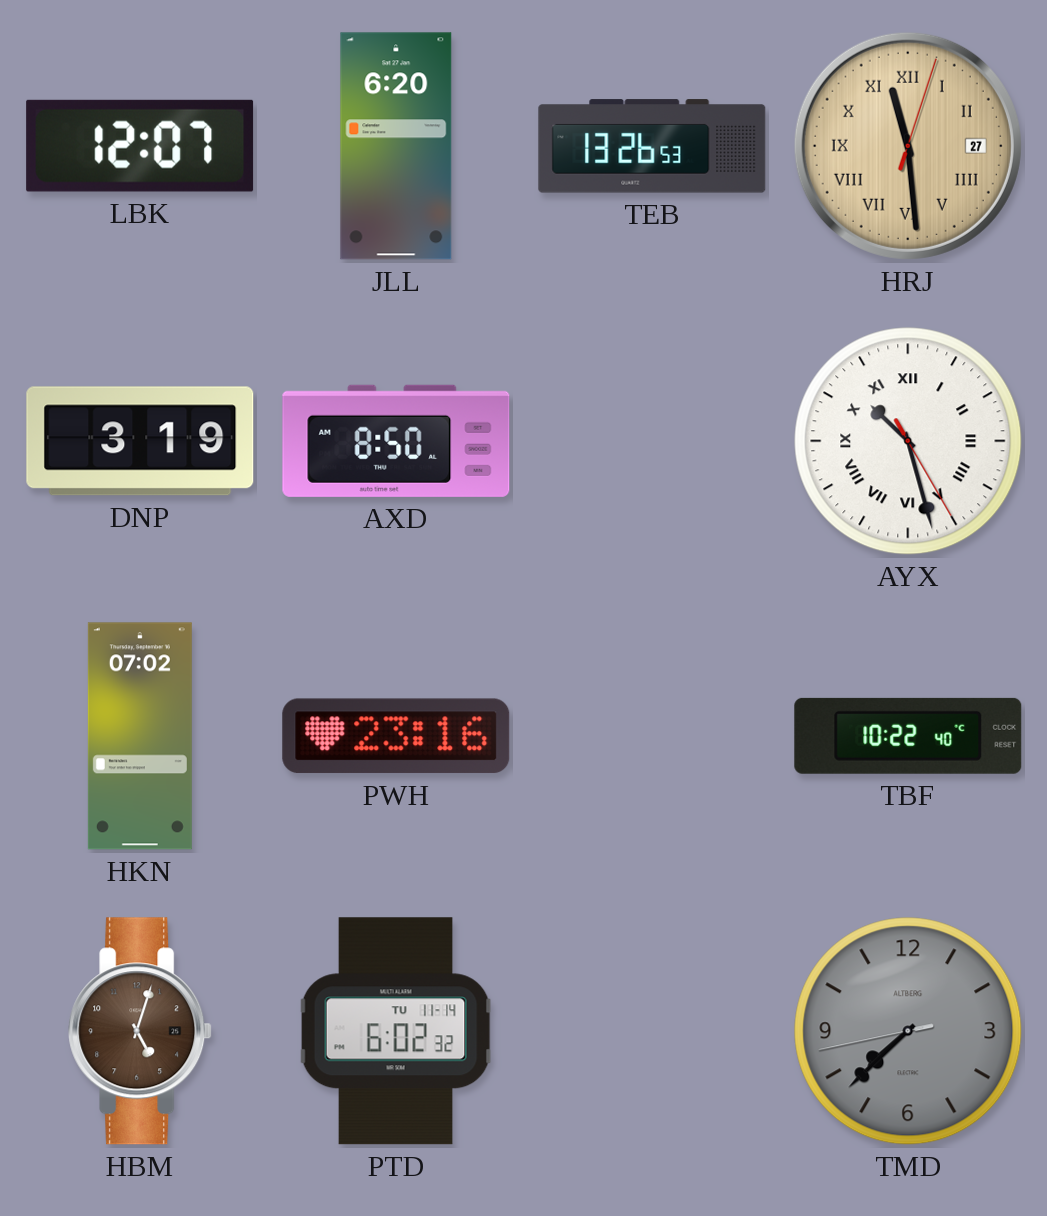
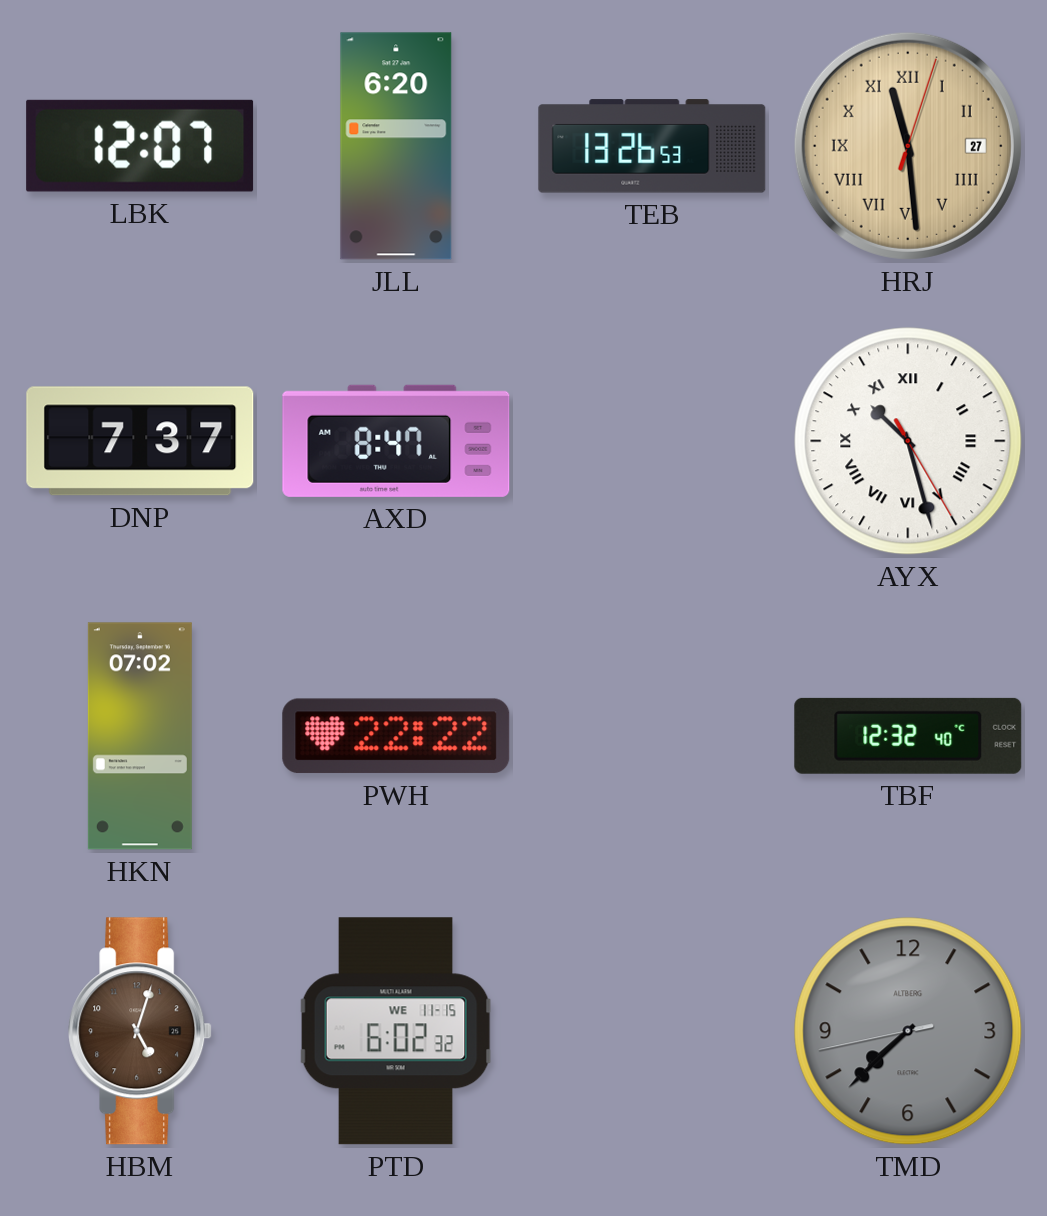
DNP: 3:19 -> 7:37 (140, 441)
AXD: 8:50 -> 8:47 (396, 441)
PWH: 23:16 -> 22:22 (396, 736)
TBF: 10:22 -> 12:32 (908, 736)
PTD date: TU 11-14 -> WE 11-15 (396, 1031)
